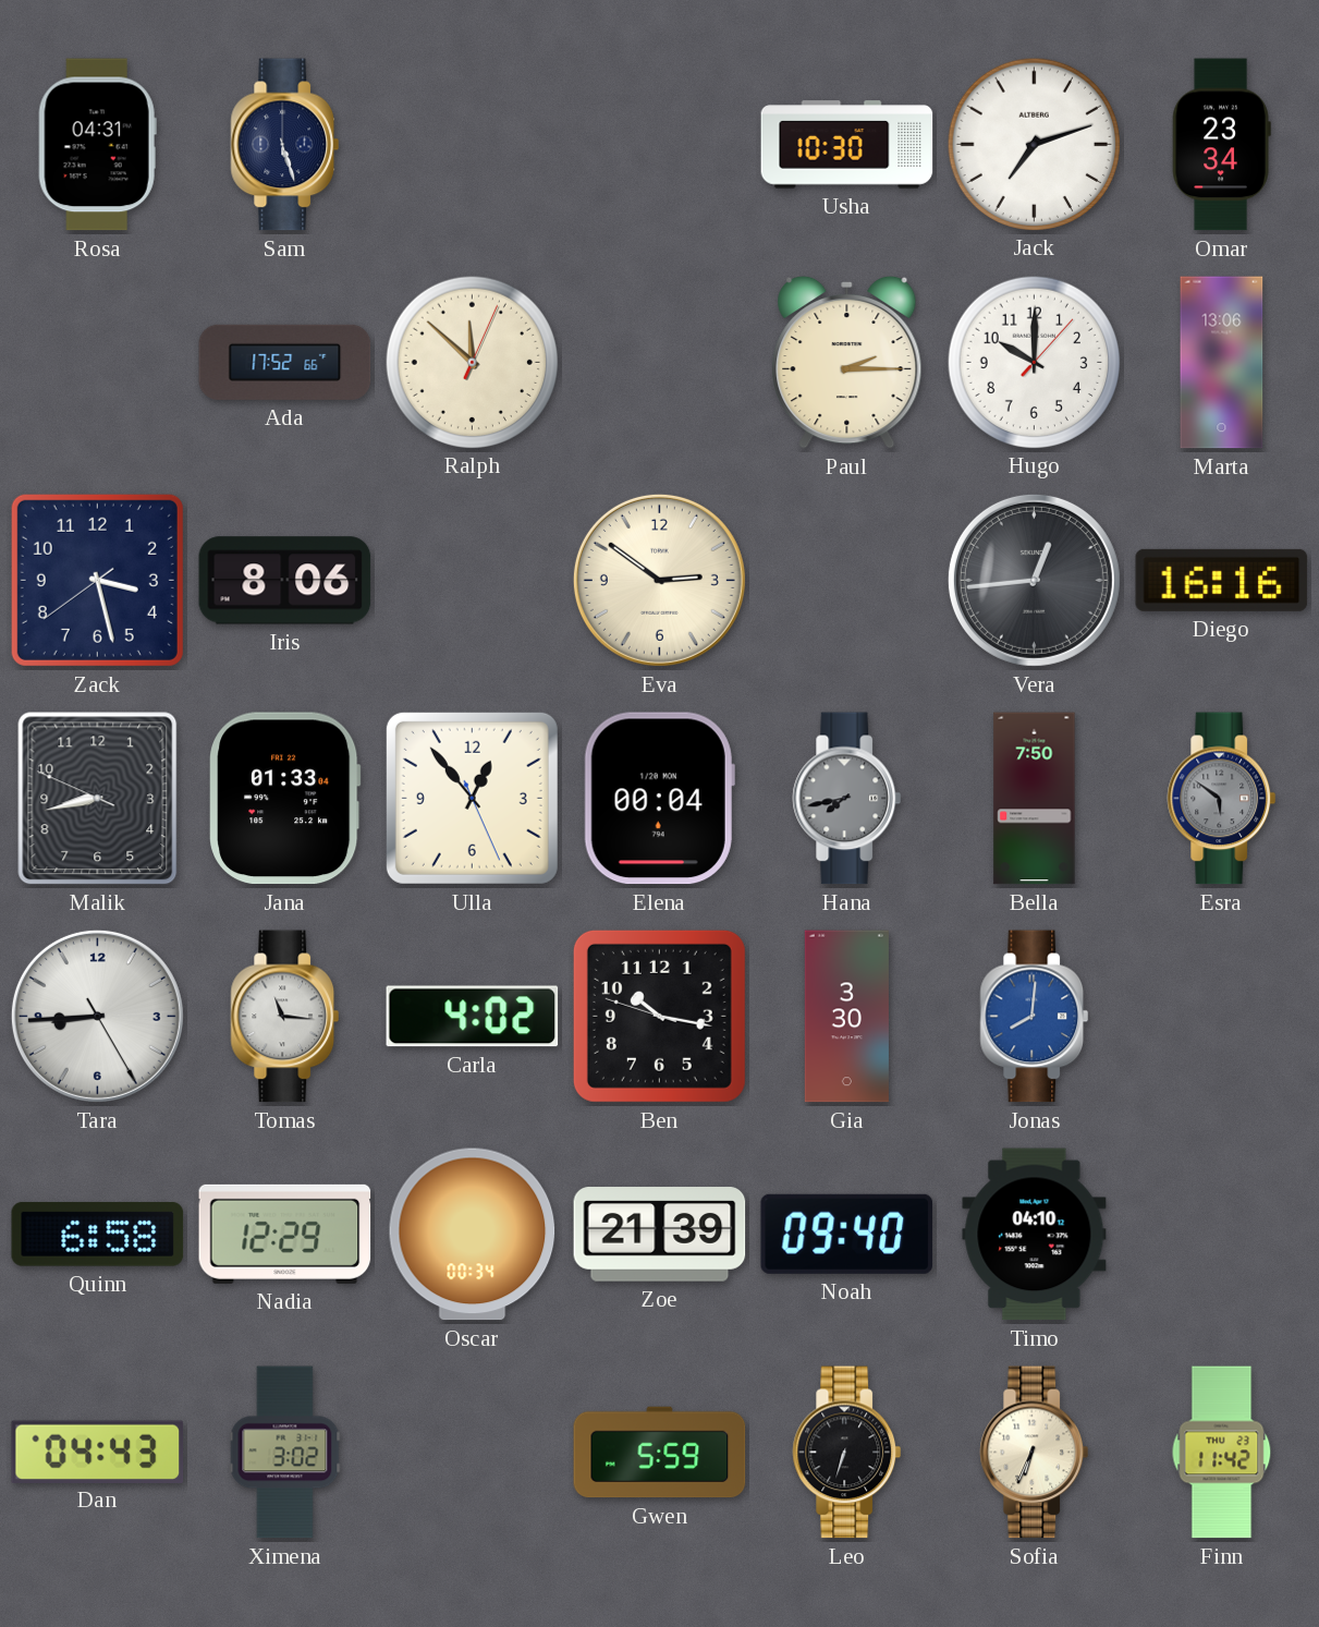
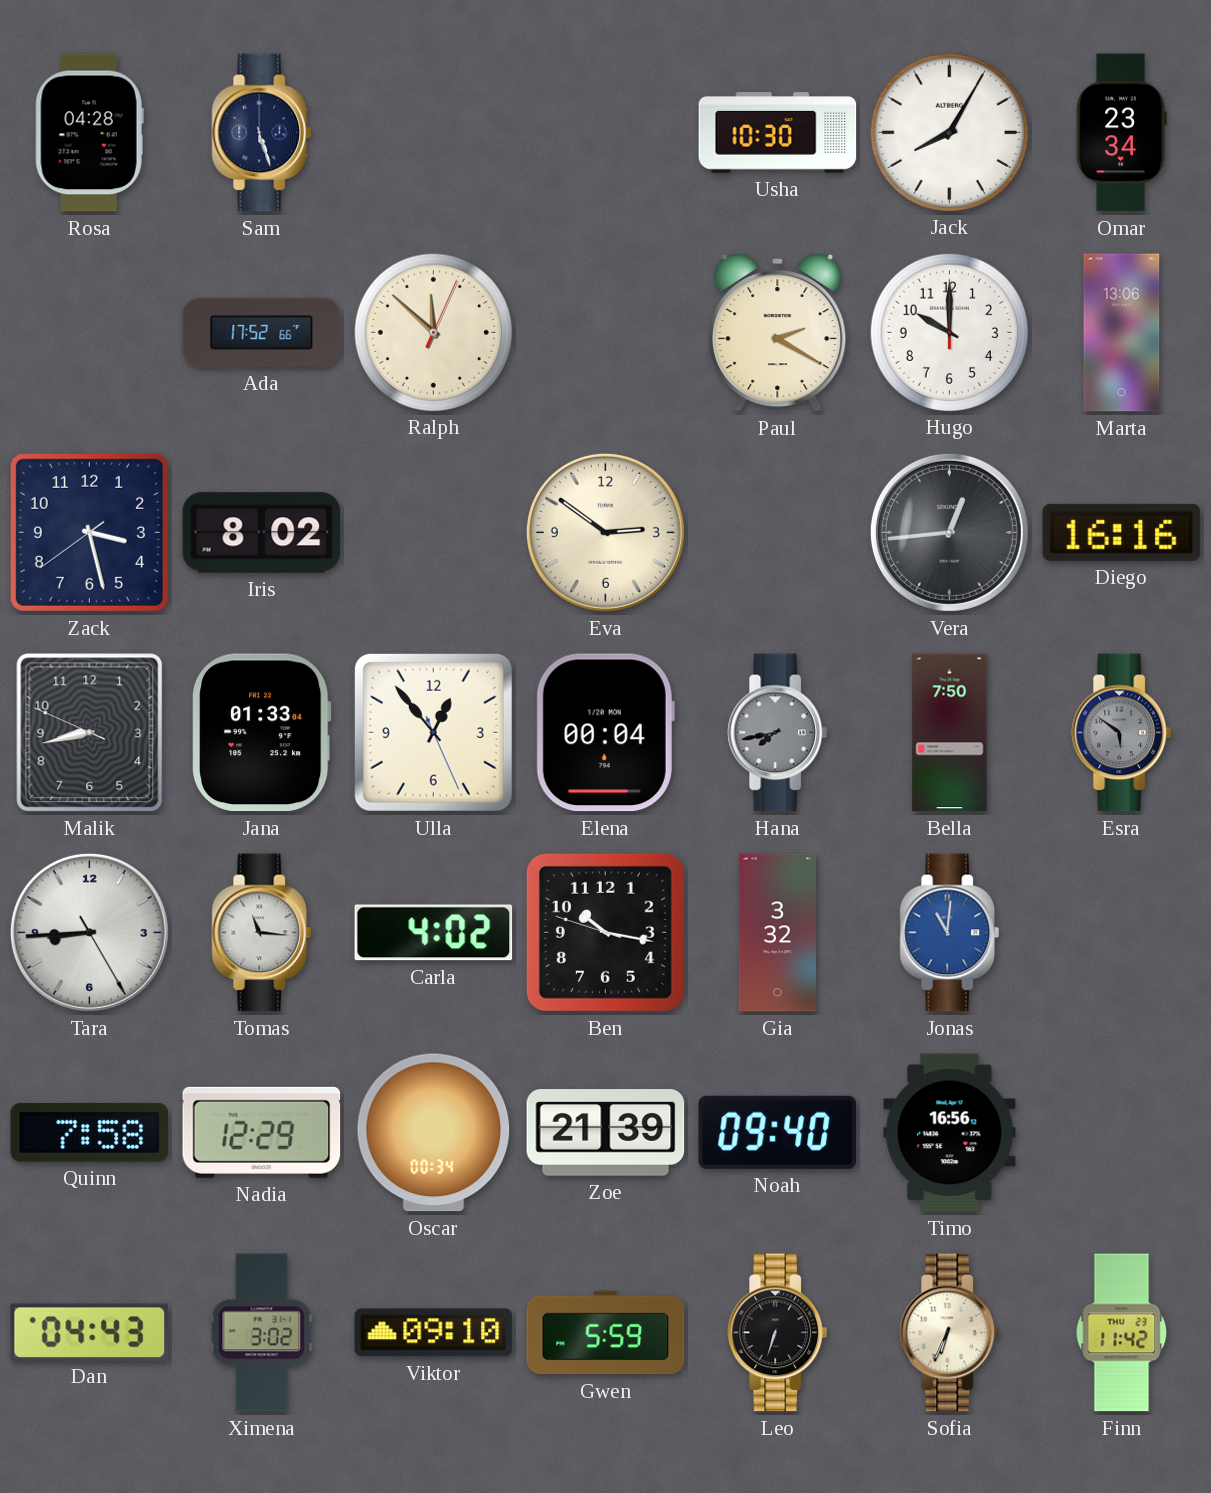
Rosa: 04:31 -> 04:28 (89, 133)
Jack: 7:12 -> 8:05 (949, 132)
Paul: 2:15 -> 2:20 (778, 332)
Hugo: 10:00:07 -> 10:00:00 (949, 332)
Iris: 8:06 -> 8:02 (262, 533)
Gia: 3:30 -> 3:32 (777, 933)
Jonas: 8:01 -> 11:01 (950, 933)
Quinn: 6:58 -> 7:58 (90, 1132)
Timo: 04:10 -> 16:56 (950, 1133)
Viktor: none -> 09:10 (434, 1333)
